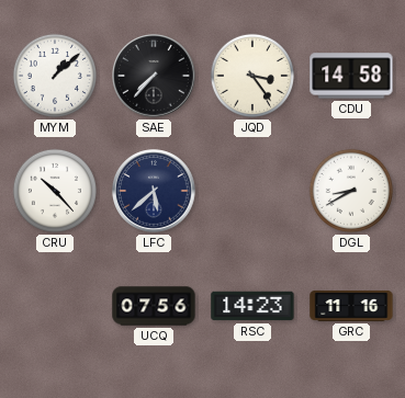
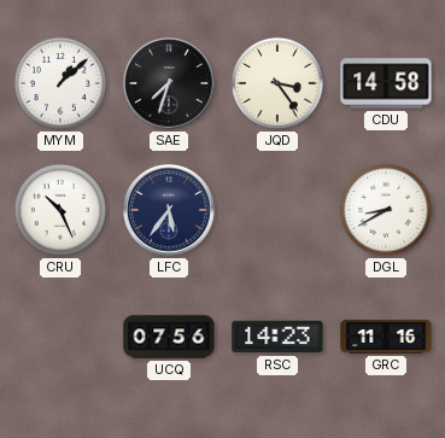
SAE: 7:37 -> 7:33 (169, 83)
CRU: 10:23 -> 10:26 (60, 210)
LFC: 5:38 -> 5:36 (169, 210)
